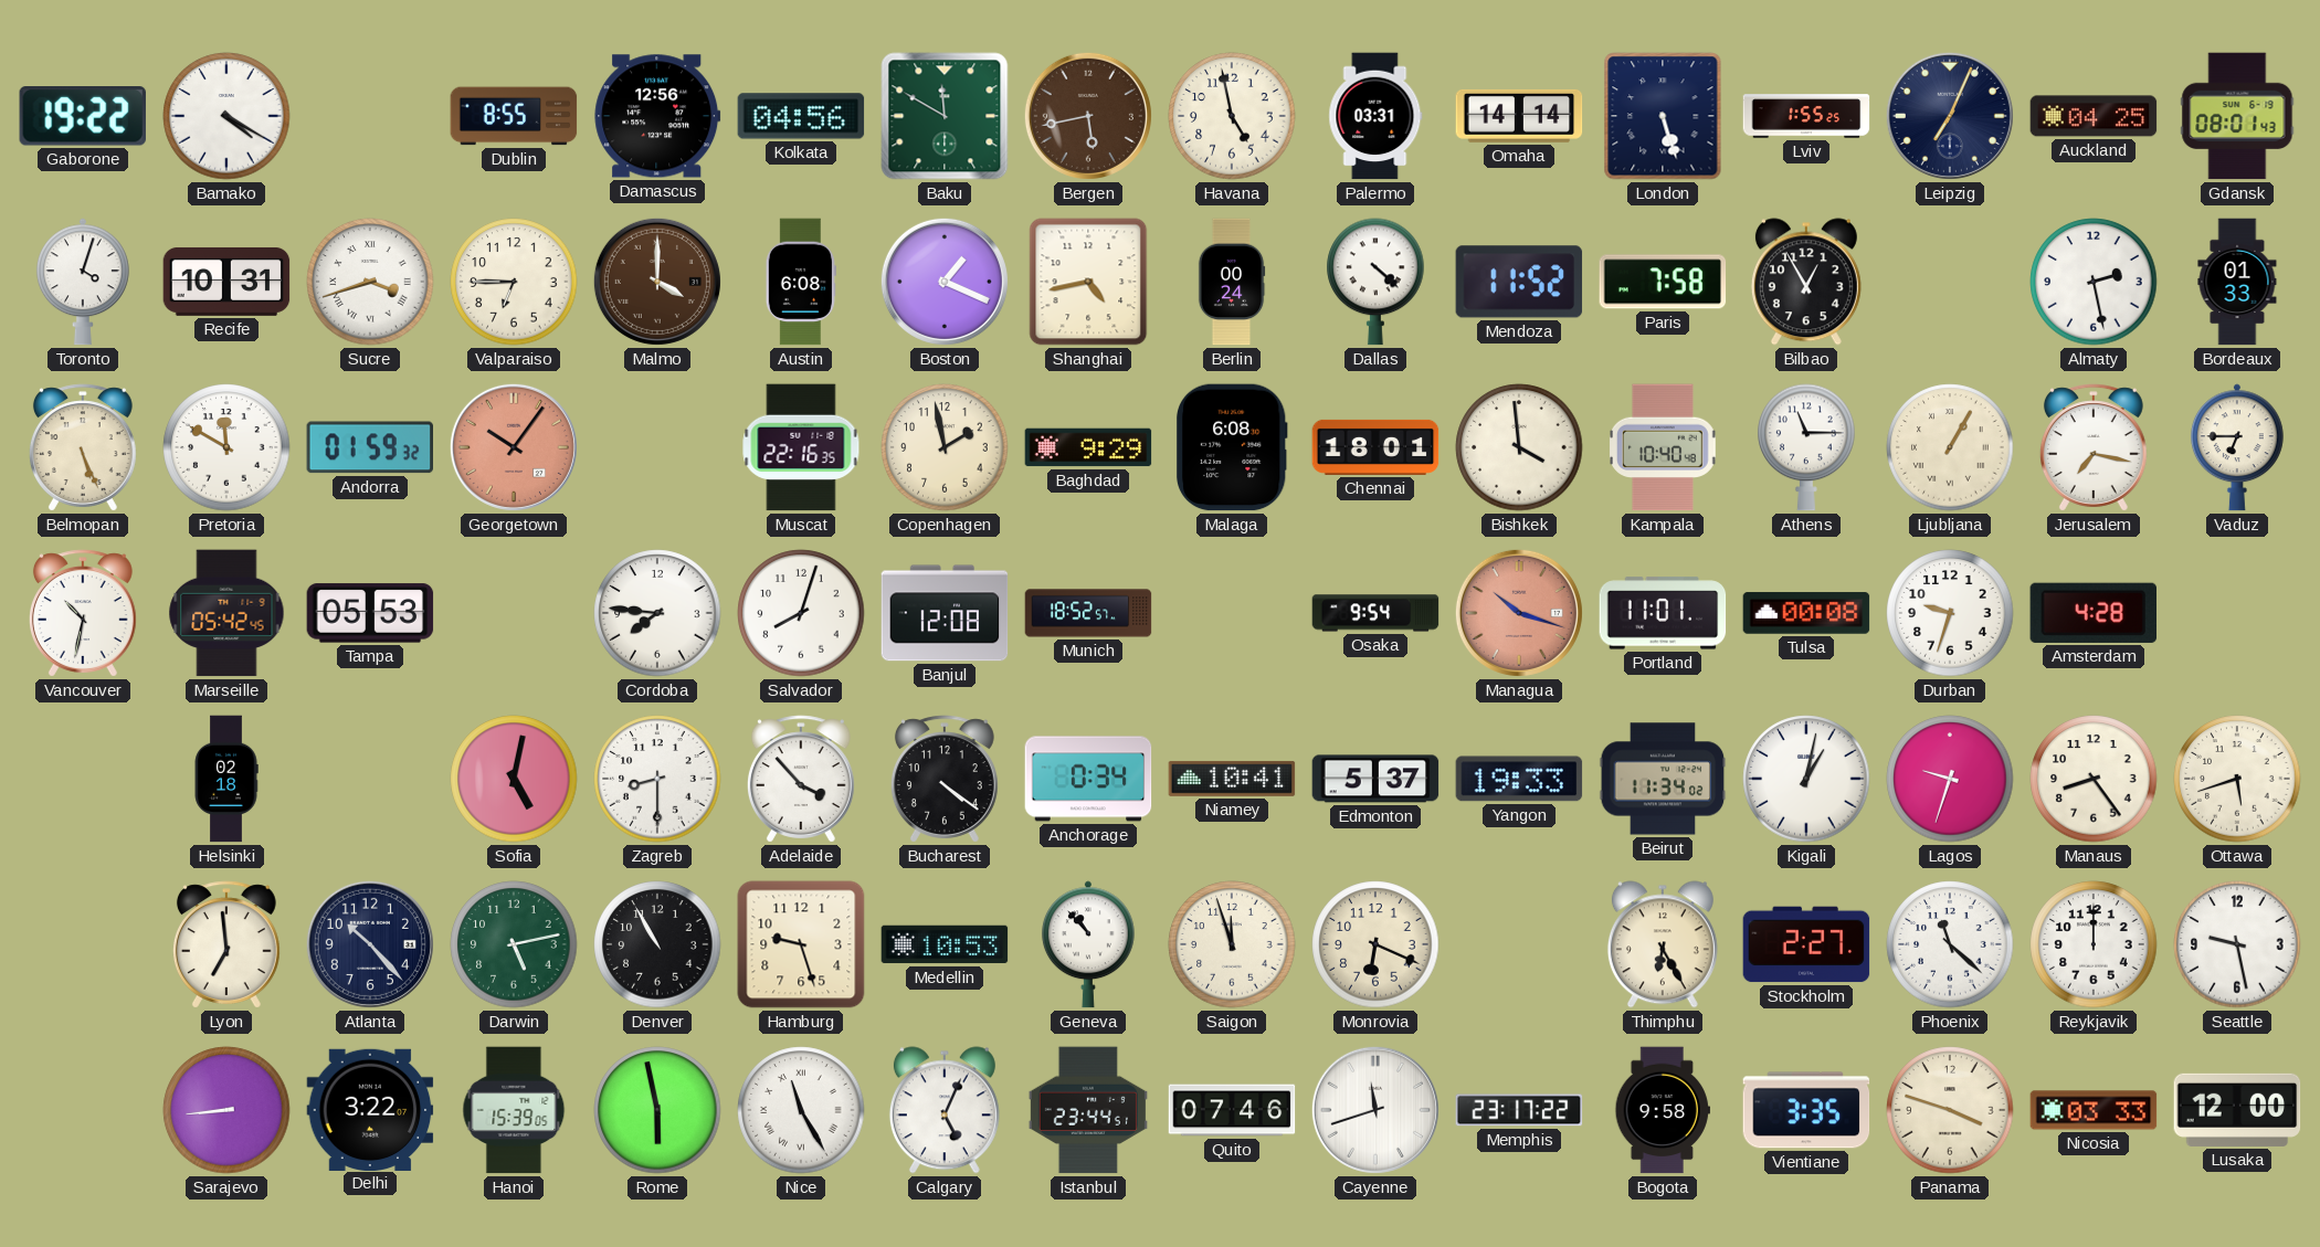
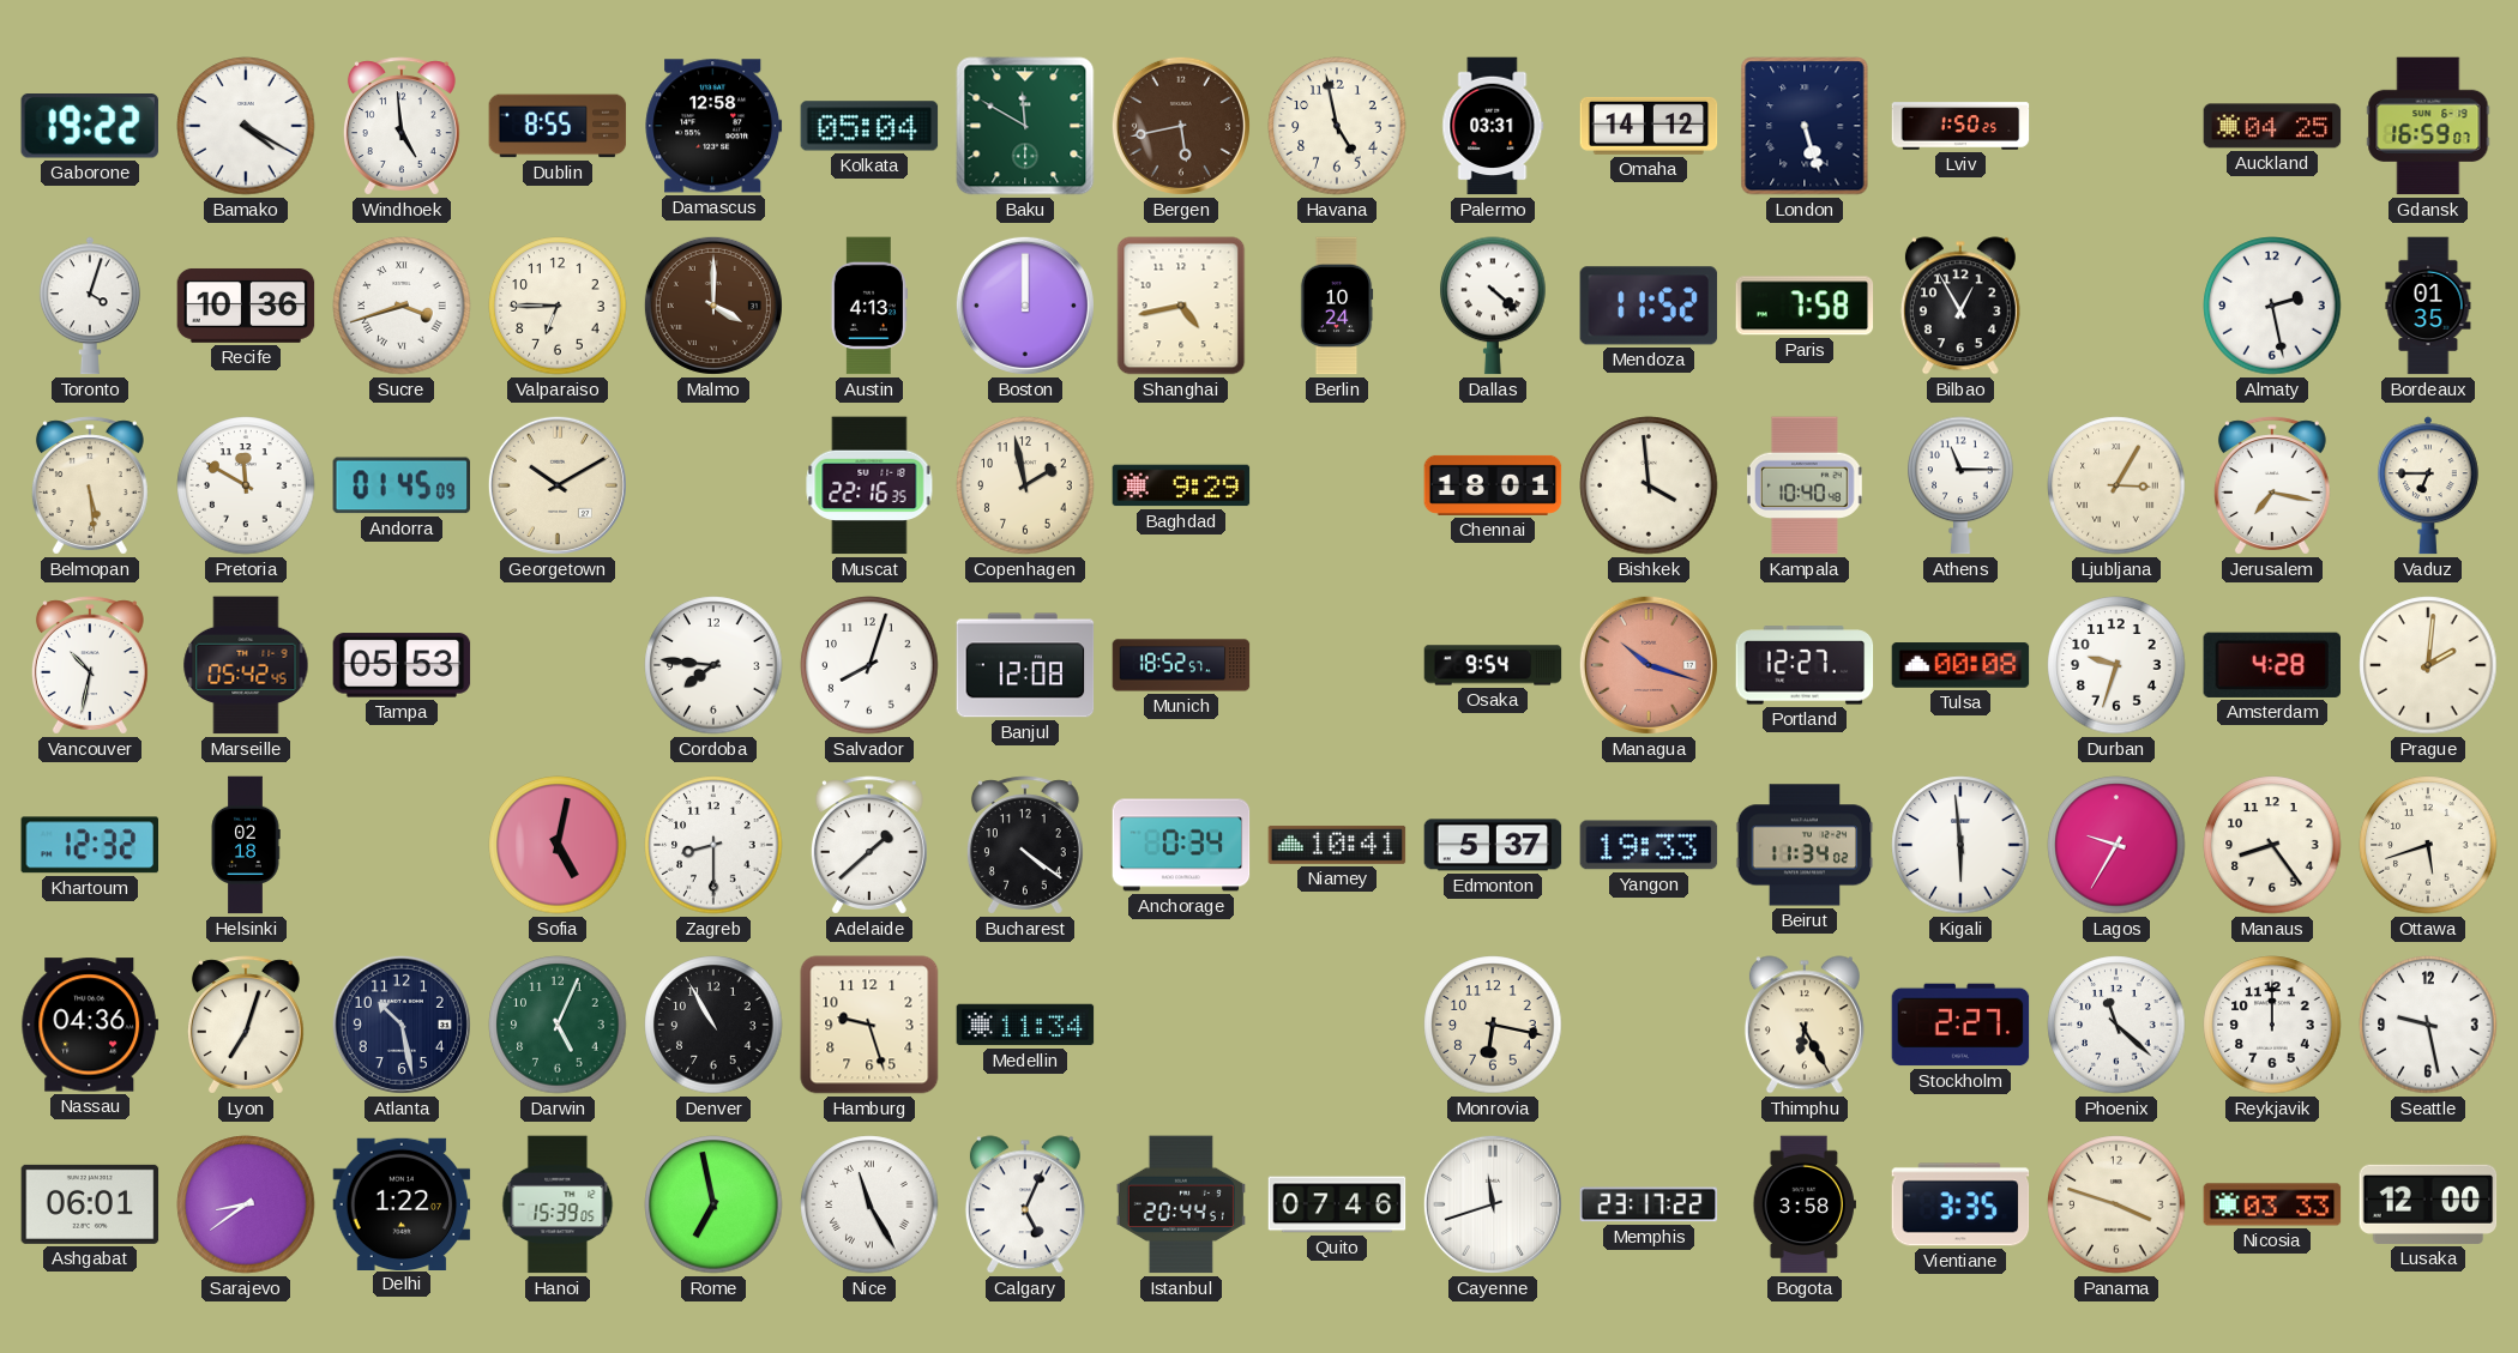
Windhoek: none -> 4:59 (402, 126)
Damascus: 12:56 -> 12:58 (713, 126)
Kolkata: 04:56 -> 05:04 (869, 126)
Omaha: 14:14 -> 14:12 (1649, 126)
Lviv: 1:55 -> 1:50 (1960, 126)
Leipzig: 7:04 -> none (1950, 116)
Gdansk: 08:01 -> 16:59 (2428, 126)
Recife: 10:31 -> 10:36 (246, 306)
Austin: 6:08 -> 4:13 (869, 306)
Boston: 1:19 -> 12:00 (1025, 306)
Berlin: 00:24 -> 10:24 (1337, 306)
Bordeaux: 01:33 -> 01:35 (2428, 306)
Belmopan: 5:26 -> 5:29 (90, 485)
Andorra: 01:59 -> 01:45 (402, 485)
Georgetown: 10:06 -> 10:10 (558, 485)
Georgetown dial: salmon -> cream (558, 485)
Malaga: 6:08 -> none (1233, 447)
Ljubljana: 1:05 -> 3:05 (2116, 485)
Portland: 11:01 -> 12:27 (1805, 665)
Prague: none -> 2:01 (2428, 665)
Khartoum: none -> 12:32 (90, 845)
Adelaide: 3:53 -> 1:38 (869, 845)
Kigali: 1:02 -> 5:59 (1960, 845)
Lagos: 9:33 -> 9:35 (2116, 845)
Nassau: none -> 04:36 (90, 1025)
Lyon: 6:59 -> 7:03 (246, 1025)
Atlanta: 10:23 -> 10:28 (402, 1025)
Darwin: 5:13 -> 5:04 (558, 1025)
Medellin: 10:53 -> 11:34 (1025, 1025)
Geneva: 10:53 -> none (1088, 944)
Saigon: 11:57 -> none (1232, 944)
Monrovia: 6:19 -> 6:17 (1493, 1025)
Ashgabat: none -> 06:01 (90, 1204)
Sarajevo: 8:44 -> 8:39 (246, 1204)
Delhi: 3:22 -> 1:22 (402, 1203)
Rome: 5:58 -> 6:58 (713, 1204)
Istanbul: 23:44 -> 20:44 (1181, 1204)
Bogota: 9:58 -> 3:58 (1803, 1204)
